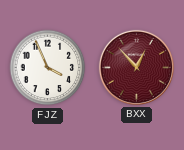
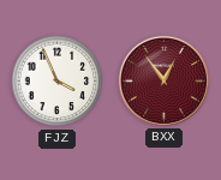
BXX: 12:53 -> 12:54 (163, 80)
